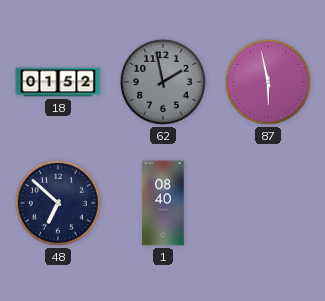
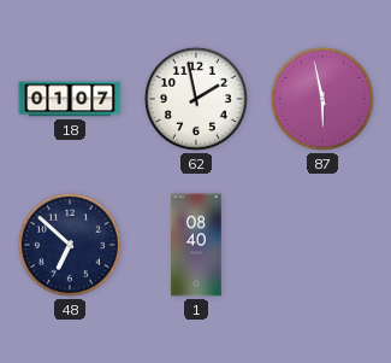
18: 01:52 -> 01:07 (70, 99)
62 dial: grey -> white (196, 99)
